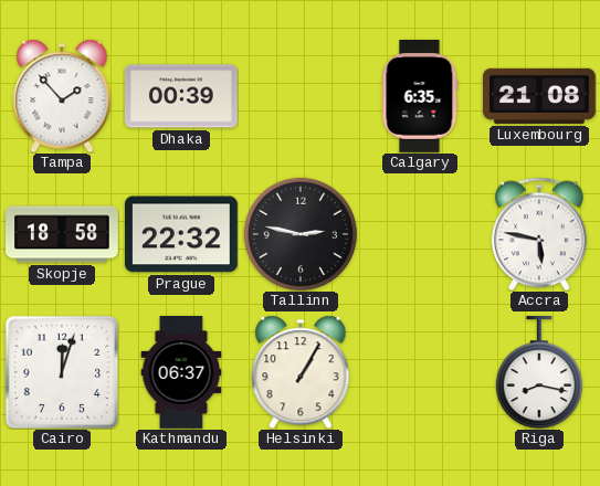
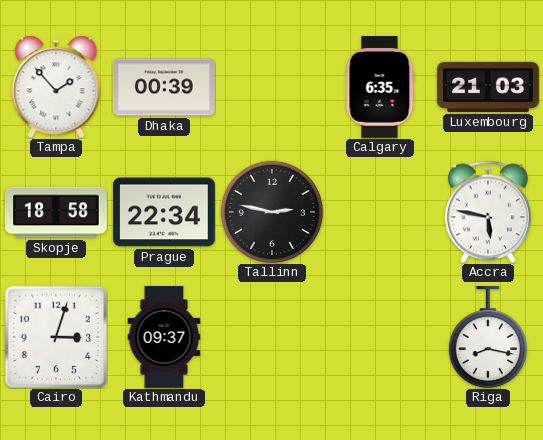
Luxembourg: 21:08 -> 21:03 (489, 87)
Prague: 22:32 -> 22:34 (164, 212)
Cairo: 12:03 -> 3:03 (56, 337)
Kathmandu: 06:37 -> 09:37 (164, 338)
Helsinki: 1:05 -> none (301, 372)
